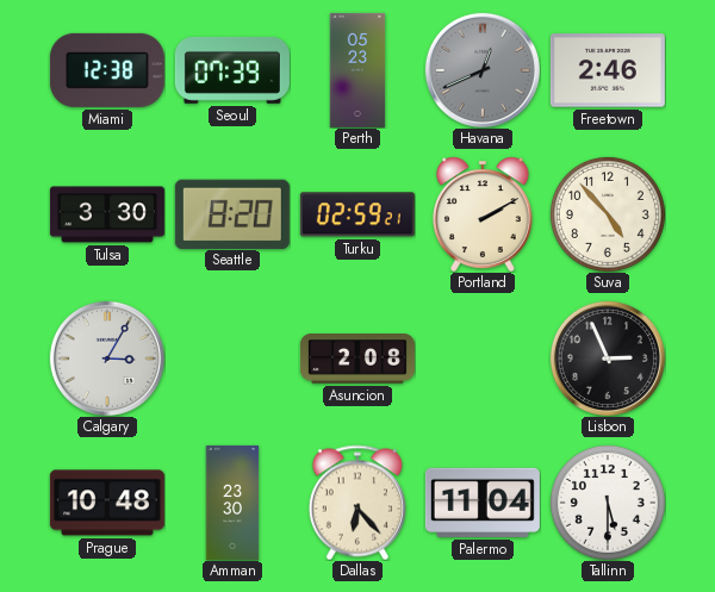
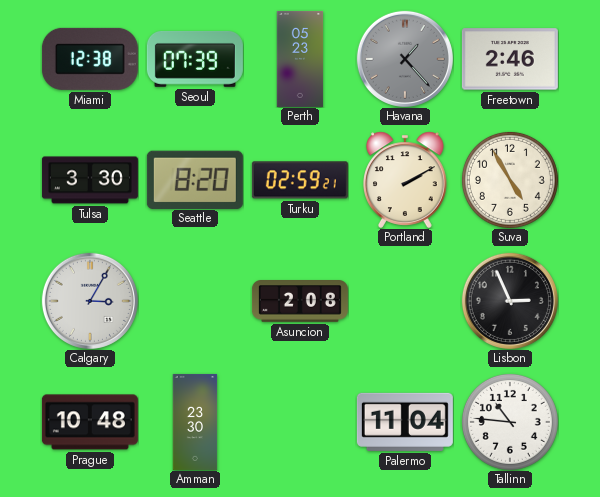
Havana: 12:41 -> 1:23 (405, 59)
Suva: 4:53 -> 4:55 (510, 180)
Dallas: 6:23 -> none (357, 503)
Tallinn: 5:30 -> 10:46 (510, 422)
